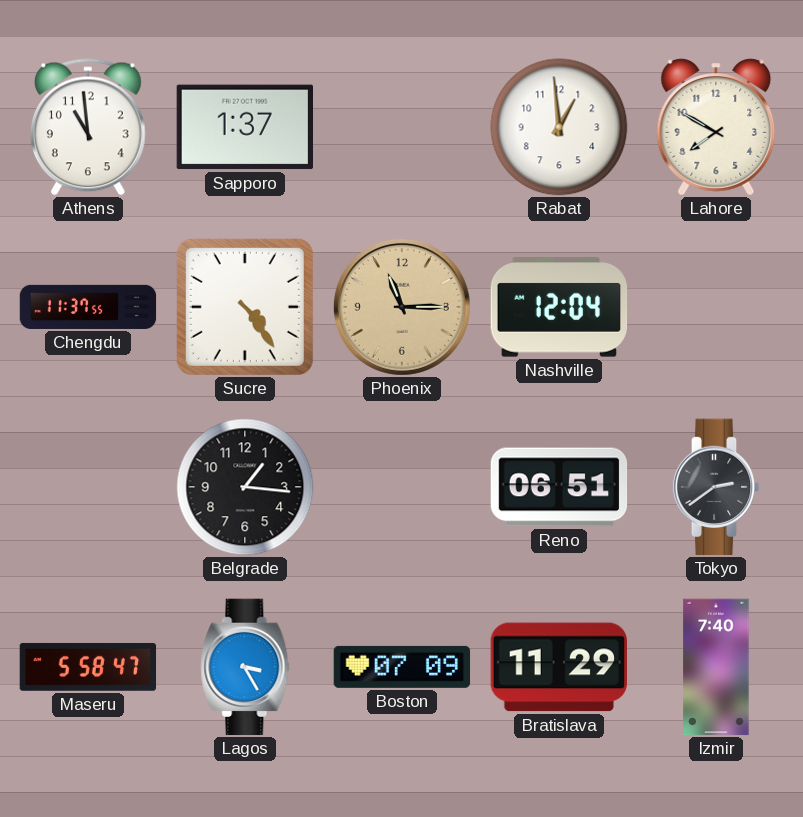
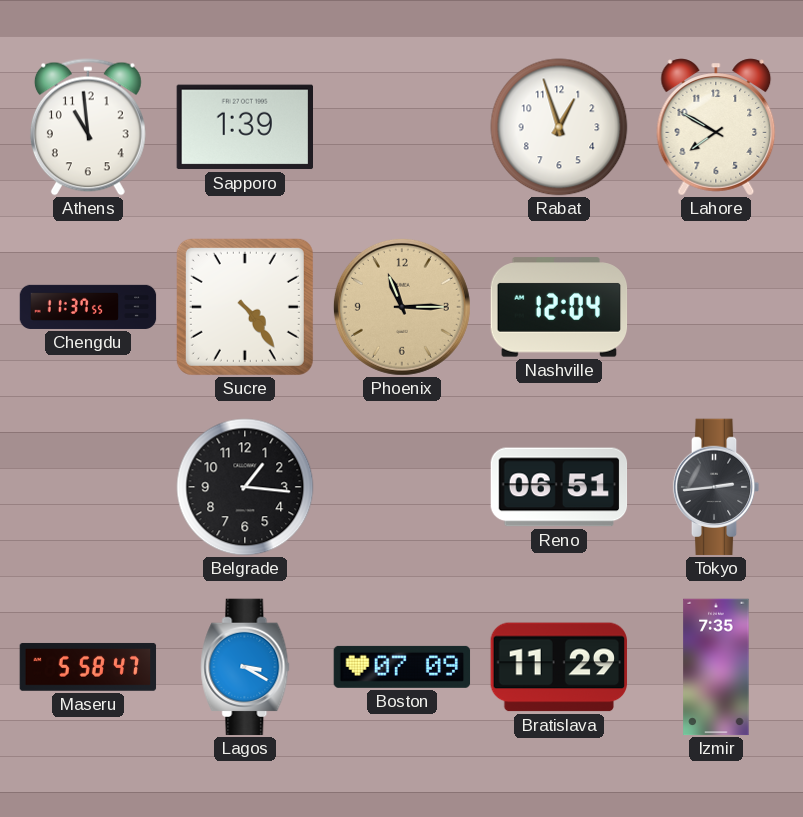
Sapporo: 1:37 -> 1:39 (244, 127)
Rabat: 12:59 -> 12:57 (559, 127)
Tokyo: 2:39 -> 2:44 (716, 487)
Lagos: 3:25 -> 3:20 (245, 667)
Izmir: 7:40 -> 7:35 (716, 667)
